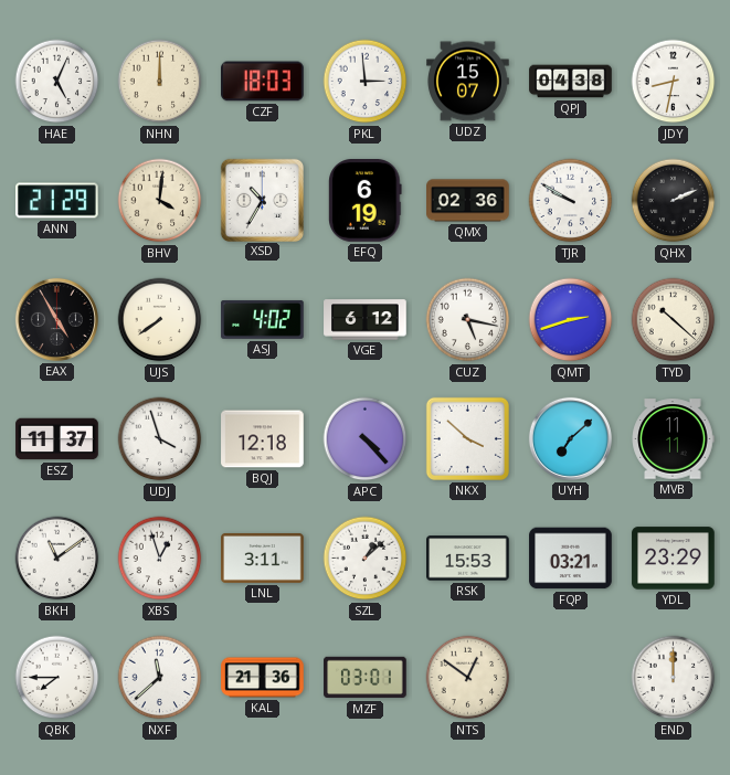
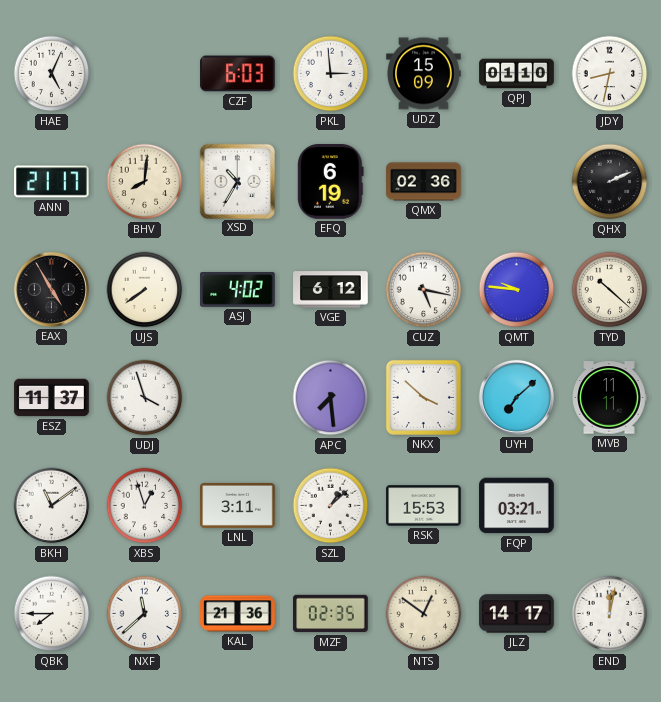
NHN: 12:00 -> none (160, 82)
CZF: 18:03 -> 6:03 (238, 74)
UDZ: 15:07 -> 15:09 (424, 74)
QPJ: 04:38 -> 01:10 (517, 74)
ANN: 21:29 -> 21:17 (52, 182)
BHV: 4:01 -> 8:01 (145, 182)
TJR: 9:50 -> none (571, 201)
QMT: 2:42 -> 9:46 (517, 290)
BQJ: 12:18 -> none (263, 439)
APC: 4:23 -> 7:29 (331, 398)
YDL: 23:29 -> none (674, 559)
MZF: 03:01 -> 02:35 (331, 614)
JLZ: none -> 14:17 (517, 614)
END: 12:00 -> 12:02 (610, 614)
